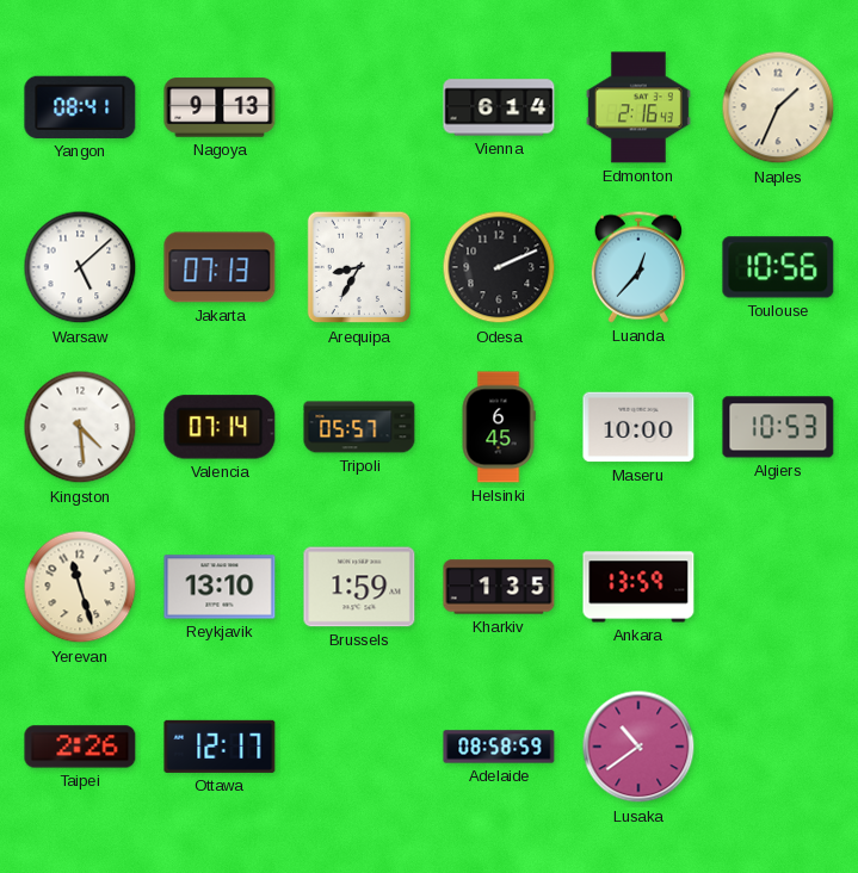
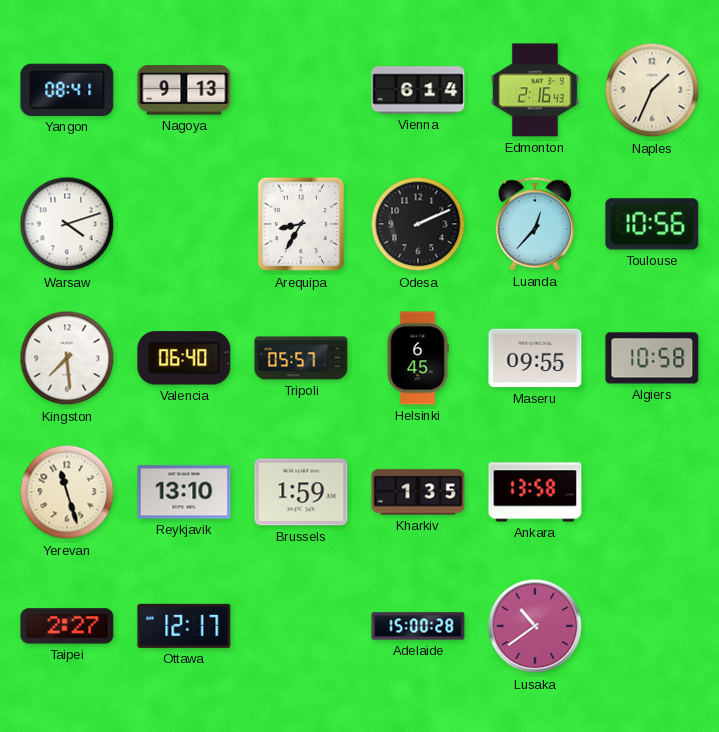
Warsaw: 5:08 -> 4:12 (67, 224)
Jakarta: 07:13 -> none (220, 267)
Kingston: 4:29 -> 7:29 (67, 358)
Valencia: 07:14 -> 06:40 (184, 358)
Maseru: 10:00 -> 09:55 (535, 358)
Algiers: 10:53 -> 10:58 (652, 358)
Ankara: 13:59 -> 13:58 (535, 492)
Taipei: 2:26 -> 2:27 (67, 626)
Adelaide: 08:58 -> 15:00 (418, 626)
